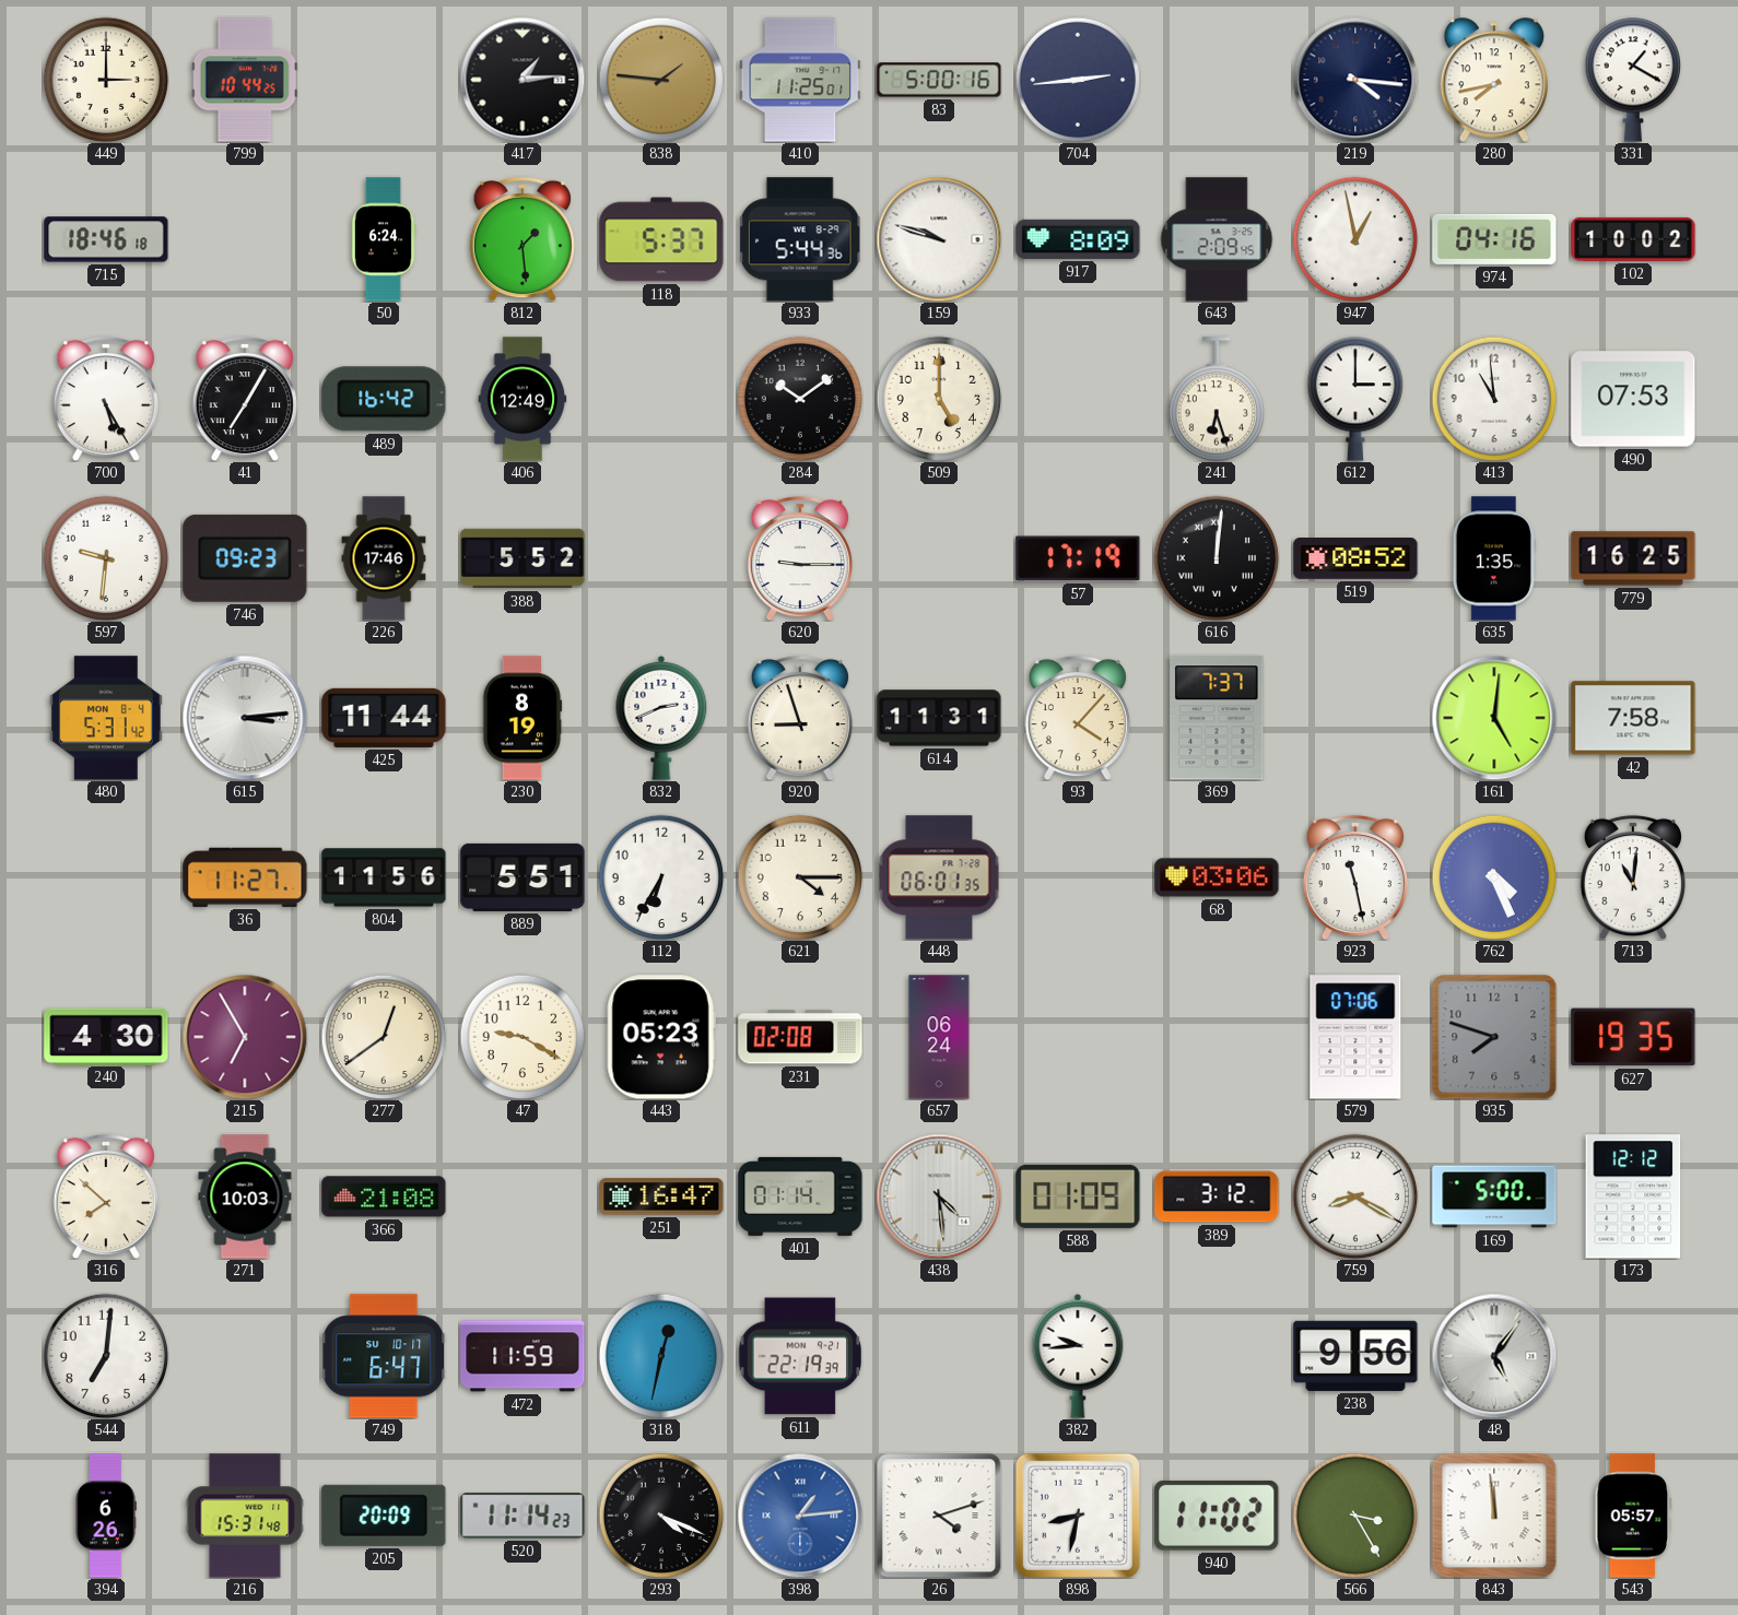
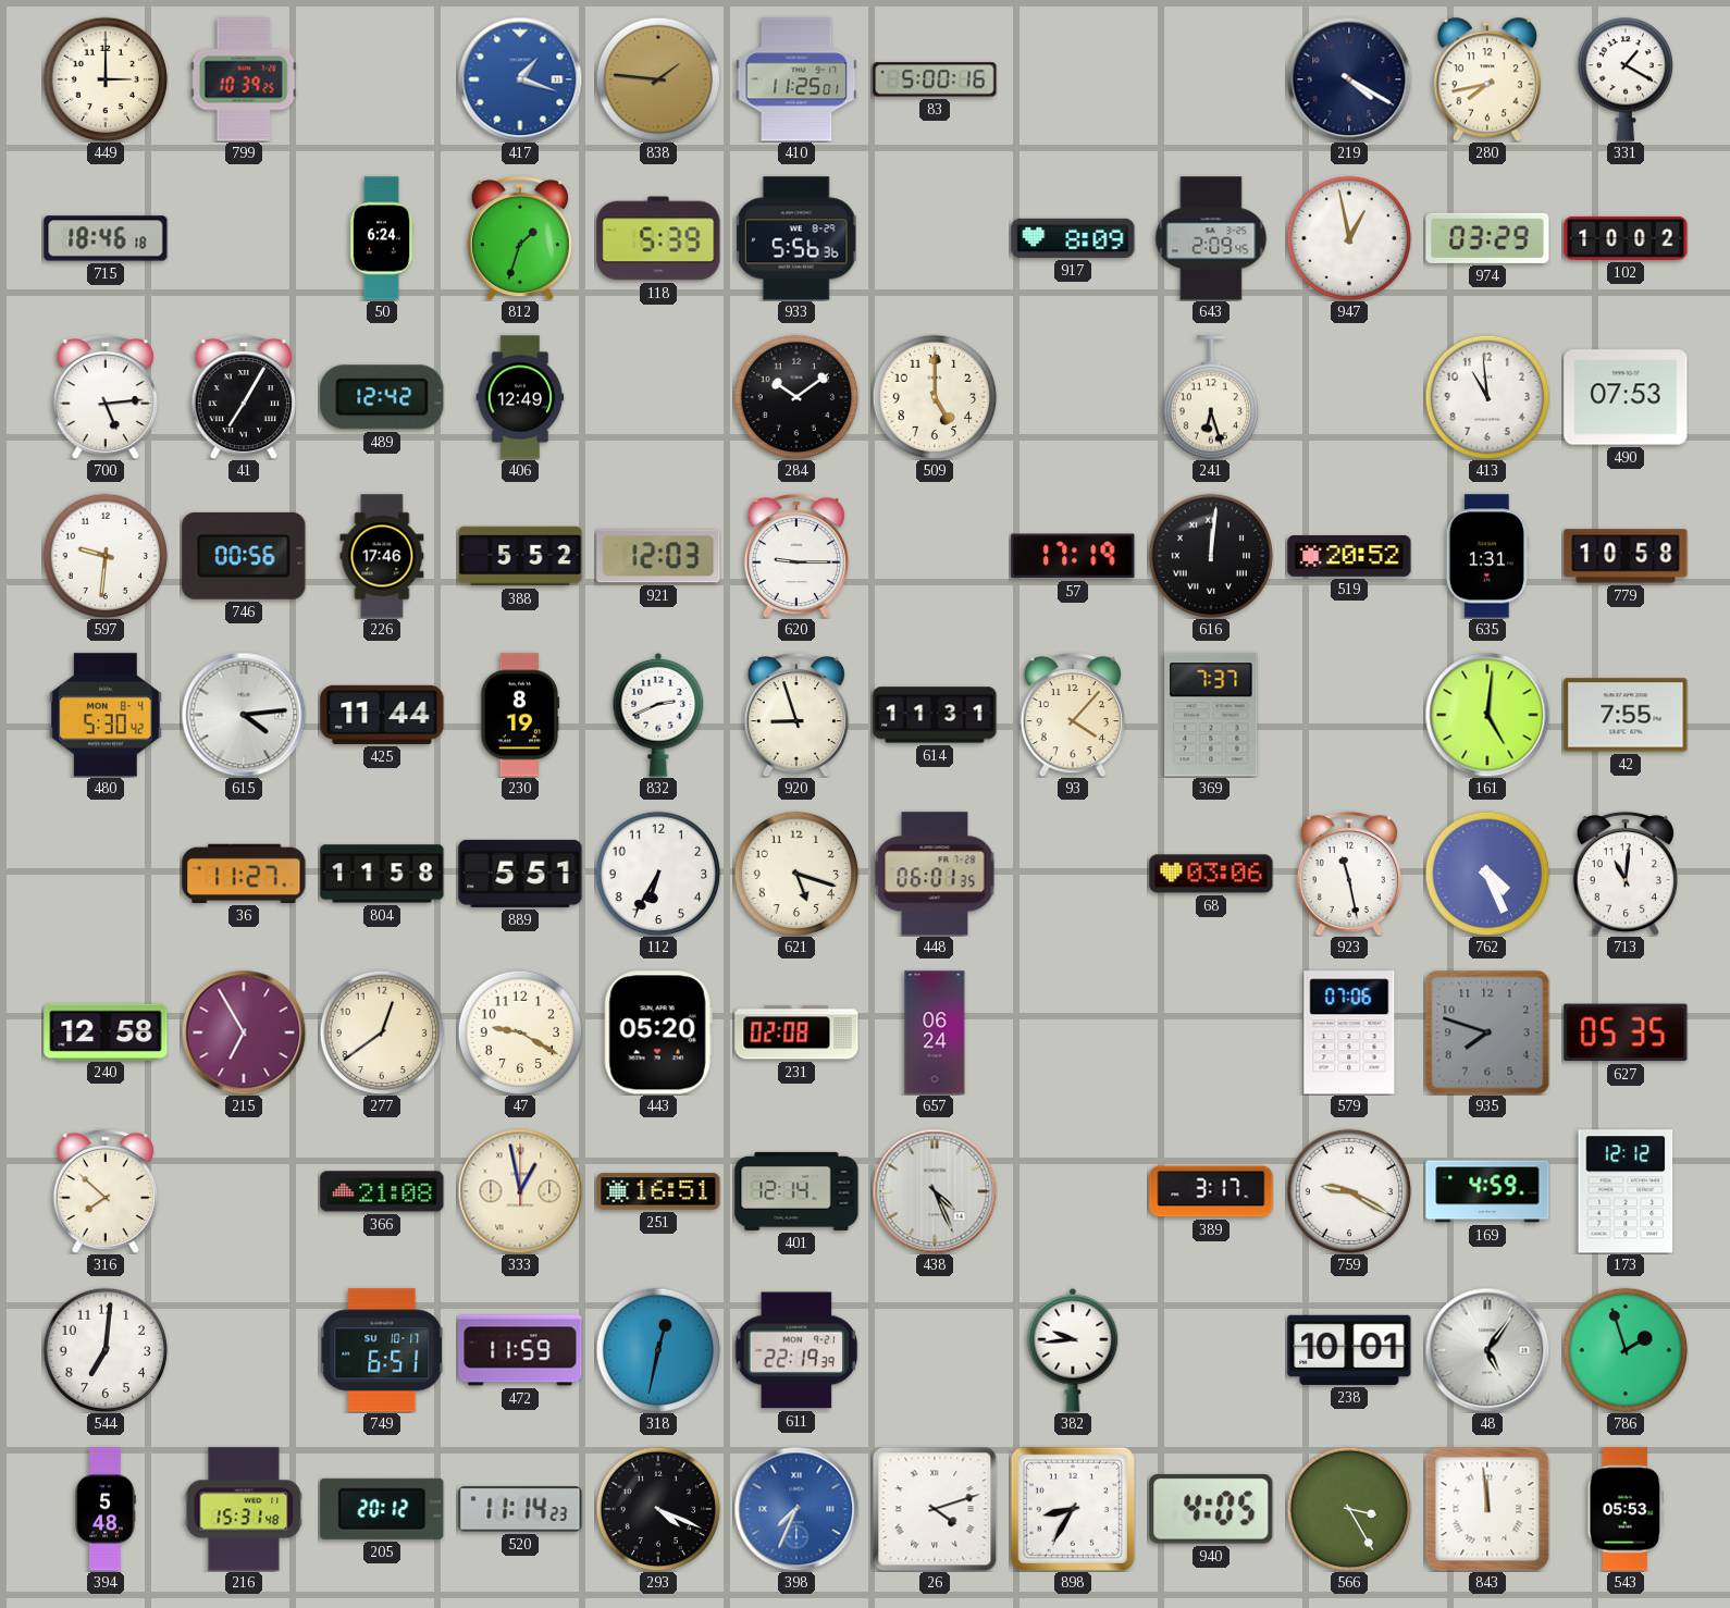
799: 10:44 -> 10:39 (244, 79)
417: 1:14 -> 1:18 (520, 79)
417 dial: black -> blue (520, 79)
704: 2:44 -> none (1078, 80)
219: 4:16 -> 4:20 (1349, 79)
812: 1:29 -> 1:33 (520, 238)
118: 5:37 -> 5:39 (658, 238)
933: 5:44 -> 5:56 (796, 238)
159: 9:48 -> none (939, 239)
974: 04:16 -> 03:29 (1487, 238)
700: 5:25 -> 5:14 (106, 397)
489: 16:42 -> 12:42 (382, 397)
612: 3:00 -> none (1354, 399)
746: 09:23 -> 00:56 (244, 556)
921: none -> 12:03 (658, 556)
519: 08:52 -> 20:52 (1349, 556)
635: 1:35 -> 1:31 (1487, 556)
779: 16:25 -> 10:58 (1626, 556)
480: 5:31 -> 5:30 (106, 715)
615: 3:14 -> 4:14 (244, 715)
42: 7:58 -> 7:55 (1626, 715)
804: 11:56 -> 11:58 (382, 874)
621: 4:15 -> 5:18 (796, 874)
240: 4:30 -> 12:58 (106, 1031)
443: 05:23 -> 05:20 (658, 1032)
627: 19:35 -> 05:35 (1626, 1032)
271: 10:03 -> none (245, 1196)
333: none -> 12:58 (520, 1191)
251: 16:47 -> 16:51 (658, 1191)
401: 01:14 -> 12:14 (796, 1191)
438: 4:29 -> 4:26 (935, 1191)
588: 01:09 -> none (1078, 1196)
389: 3:12 -> 3:17 (1211, 1191)
759: 8:20 -> 9:20 (1349, 1191)
169: 5:00 -> 4:59 (1487, 1191)
749: 6:47 -> 6:51 (382, 1350)
238: 9:56 -> 10:01 (1349, 1350)
786: none -> 1:57 (1626, 1350)
394: 6:26 -> 5:48 (106, 1509)
205: 20:09 -> 20:12 (382, 1509)
398: 1:14 -> 7:34 (796, 1509)
898: 8:32 -> 8:35 (1073, 1509)
940: 11:02 -> 4:05 (1211, 1509)
543: 05:57 -> 05:53 (1626, 1509)
